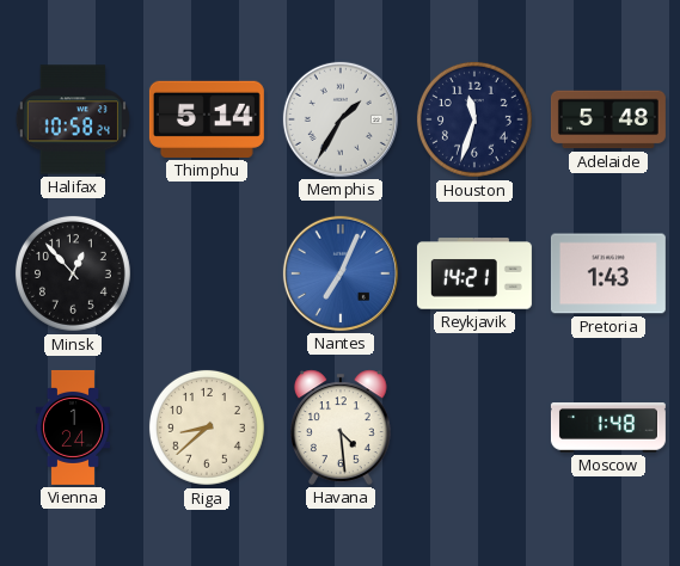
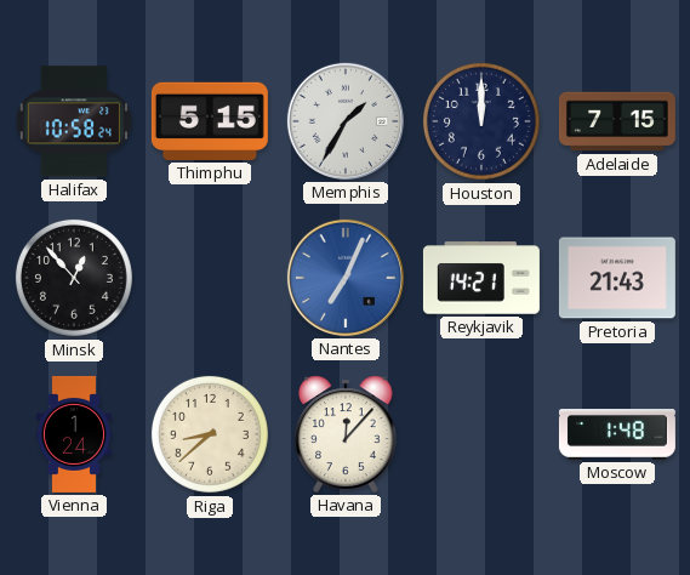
Thimphu: 5:14 -> 5:15 (210, 121)
Houston: 11:33 -> 12:00 (481, 121)
Adelaide: 5:48 -> 7:15 (617, 121)
Pretoria: 1:43 -> 21:43 (617, 278)
Havana: 4:29 -> 12:07 (347, 434)
